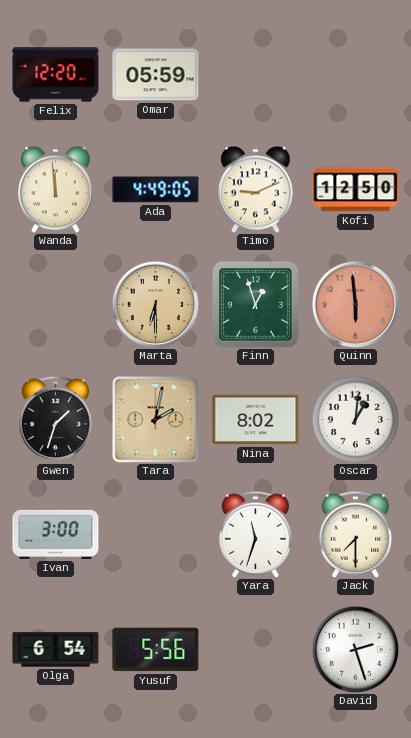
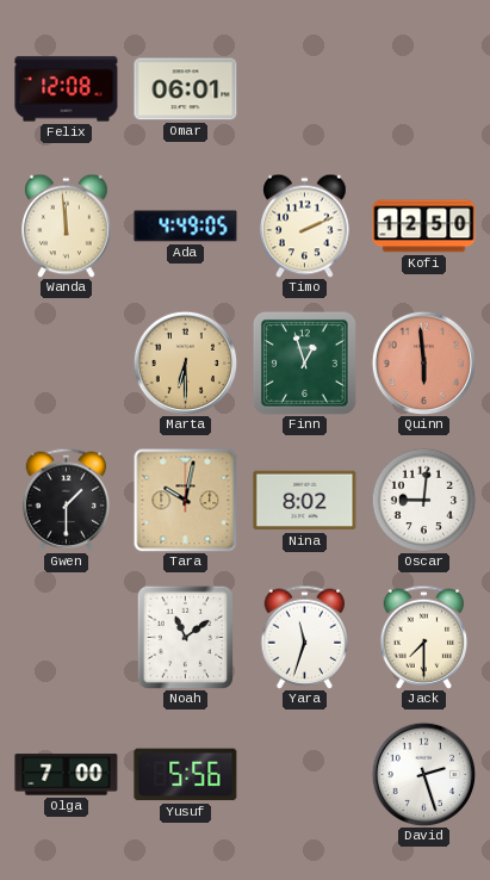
Felix: 12:20 -> 12:08 (67, 89)
Omar: 05:59 -> 06:01 (186, 89)
Timo: 9:11 -> 2:11 (305, 225)
Gwen: 1:33 -> 1:30 (67, 500)
Tara: 2:02 -> 10:02 (185, 500)
Oscar: 1:01 -> 9:01 (423, 500)
Ivan: 3:00 -> none (56, 534)
Noah: none -> 11:09 (185, 637)
Olga: 6:54 -> 7:00 (67, 775)
